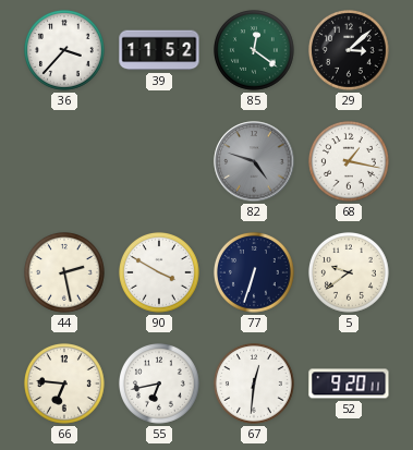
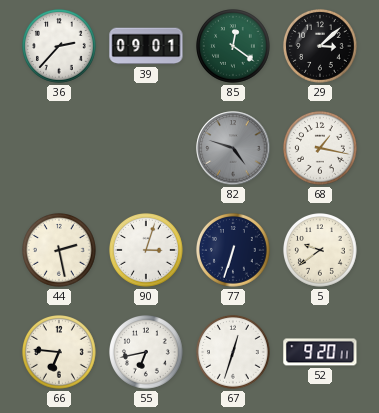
36: 3:37 -> 2:37 (60, 47)
39: 11:52 -> 09:01 (146, 46)
90: 3:50 -> 3:03 (147, 251)
67: 12:31 -> 12:33 (234, 353)
